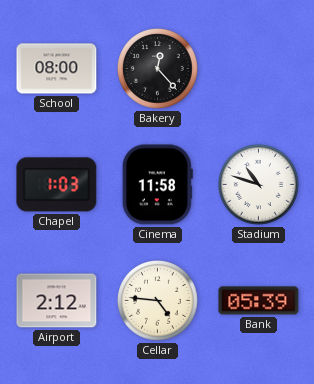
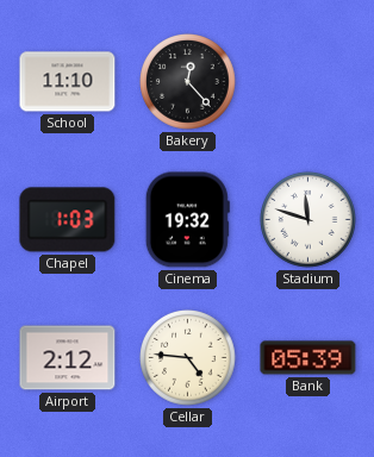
School: 08:00 -> 11:10 (68, 82)
Cinema: 11:58 -> 19:32 (187, 220)
Stadium: 10:48 -> 11:48 (308, 220)
